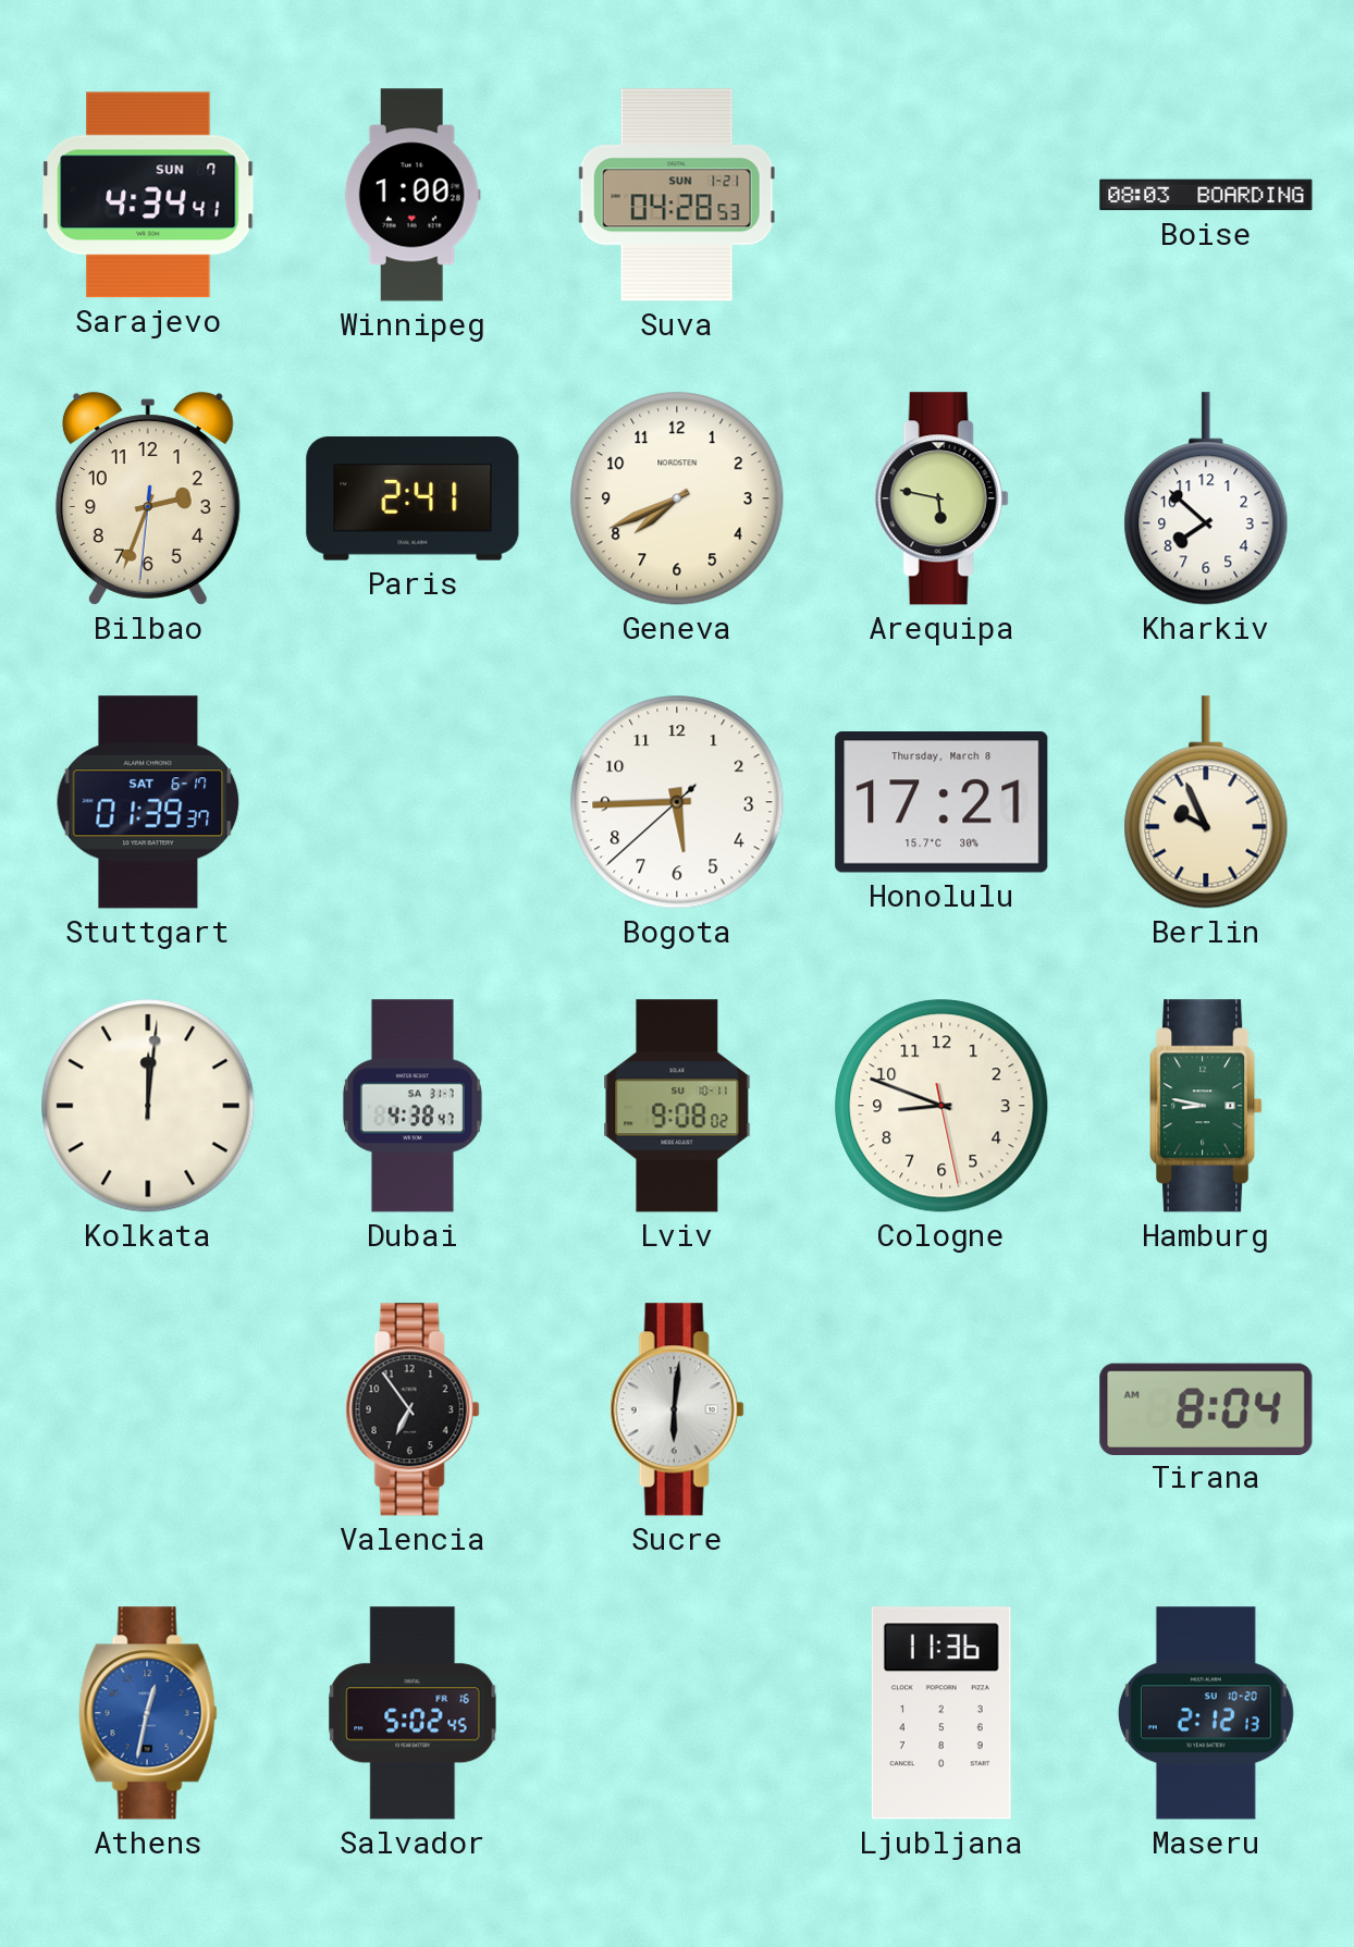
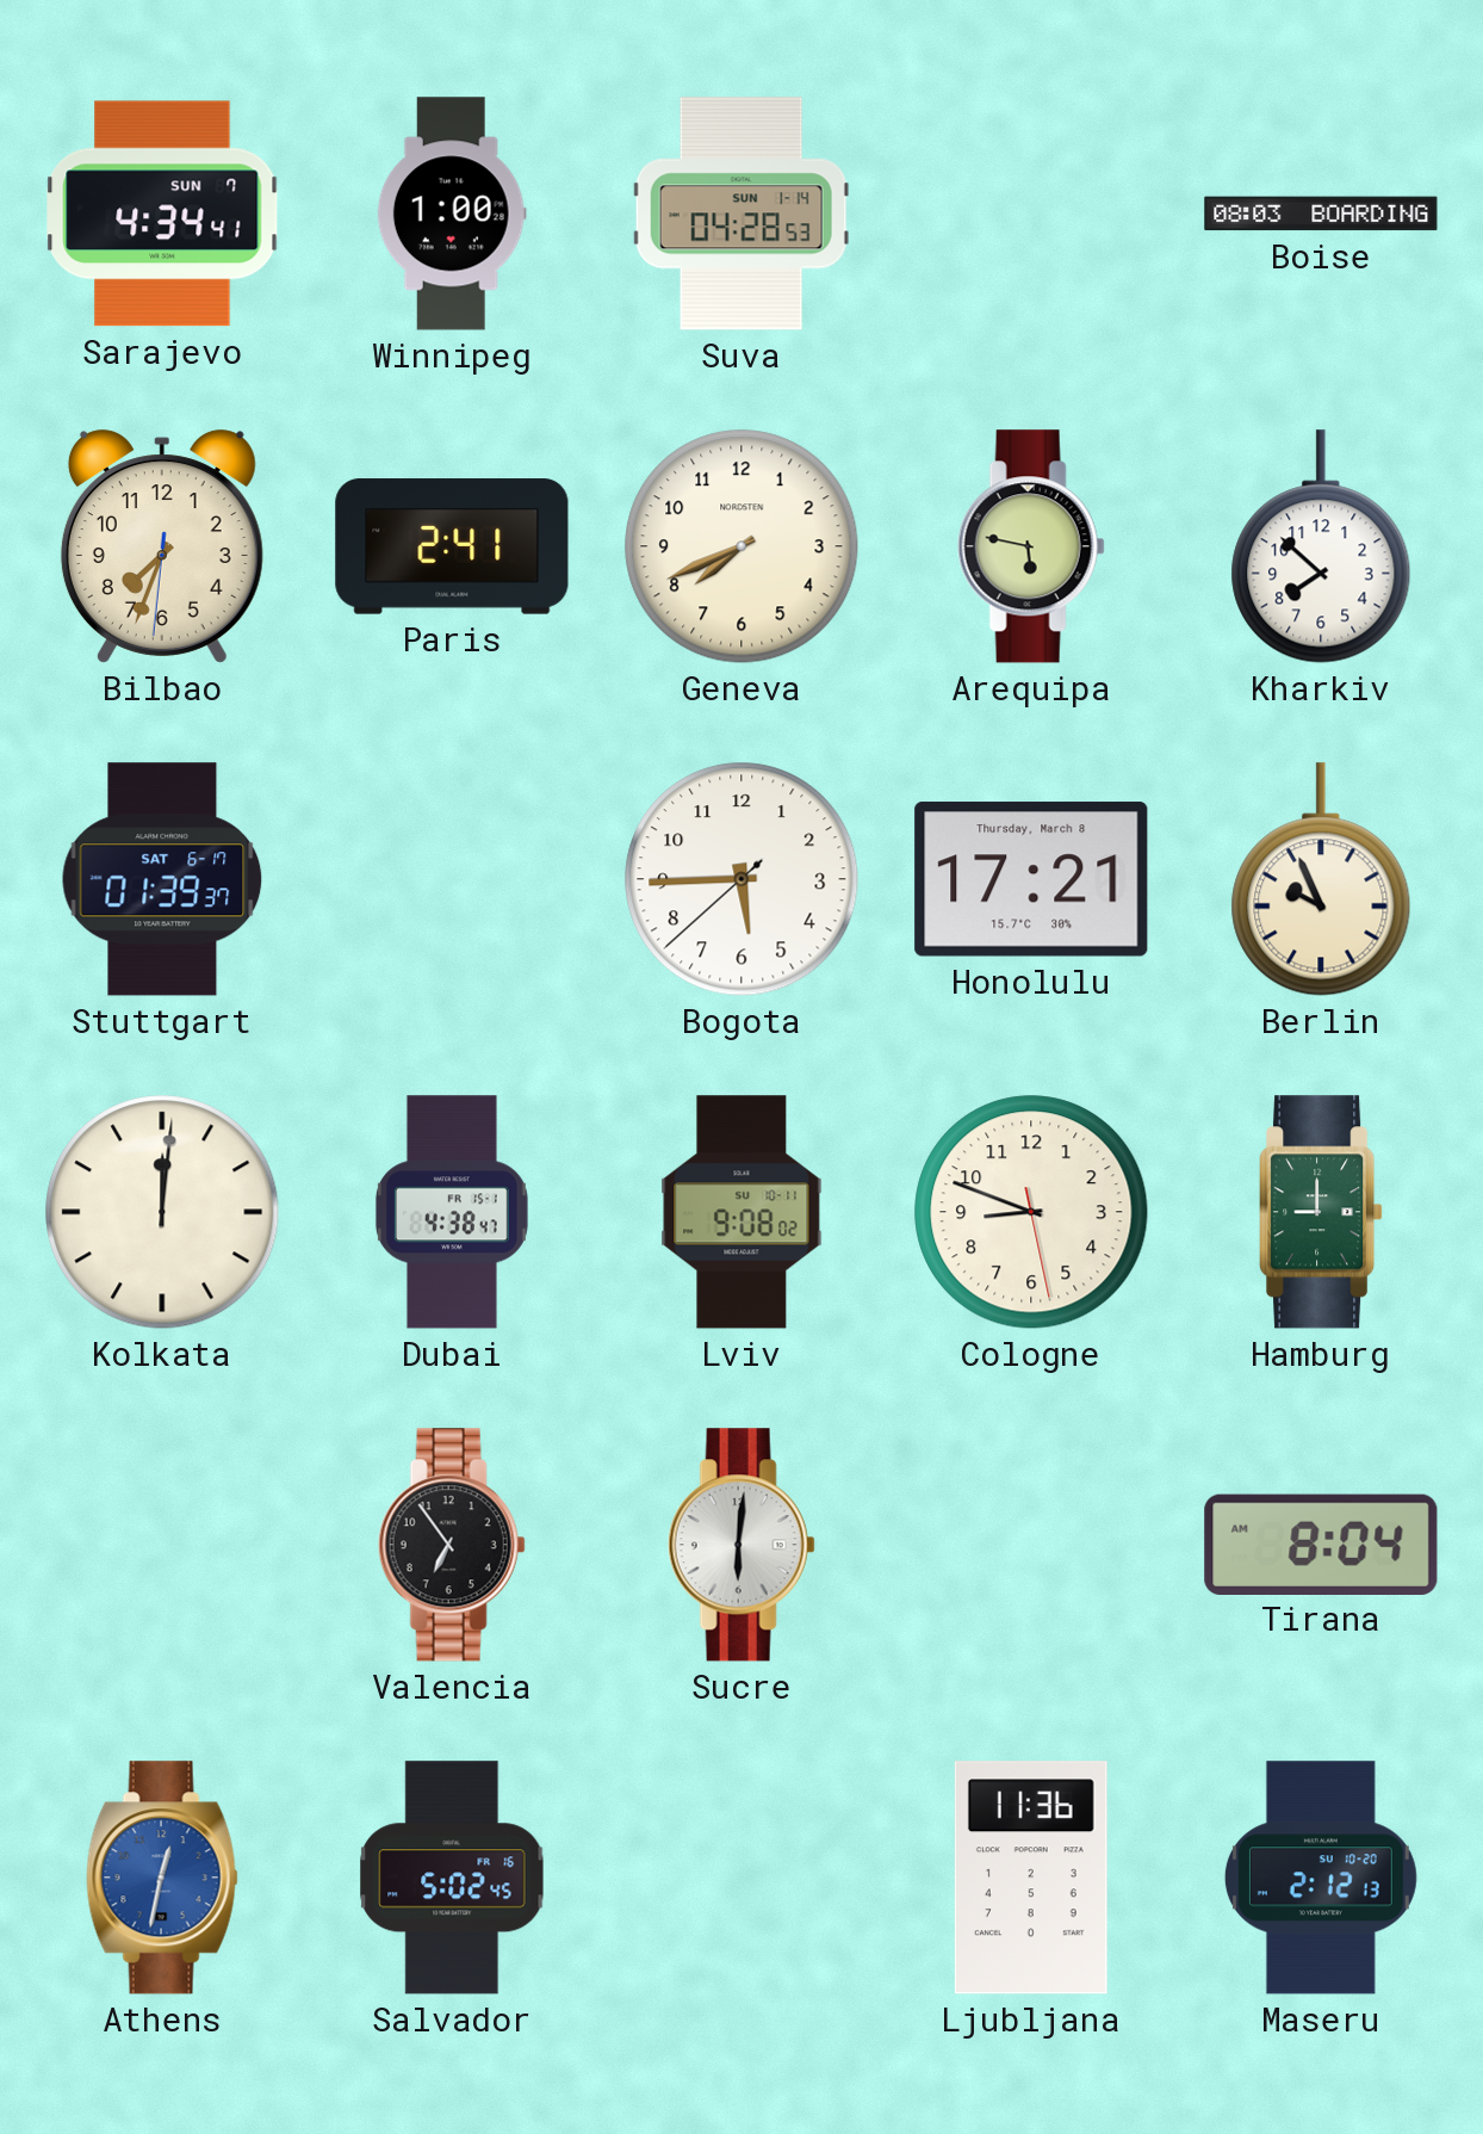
Suva date: SUN 1-21 -> SUN 1-14 (741, 214)
Bilbao: 2:33 -> 7:33 (162, 546)
Dubai date: SA 31-7 -> FR 15-1 (452, 1212)
Hamburg: 8:47 -> 9:00 (1321, 1212)
